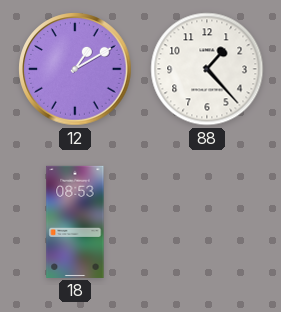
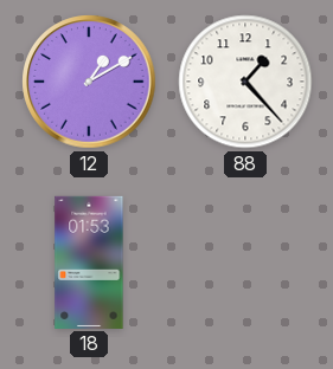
18: 08:53 -> 01:53 (89, 263)
